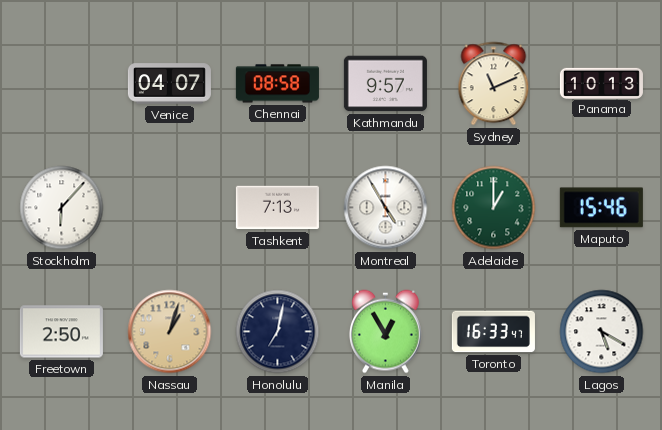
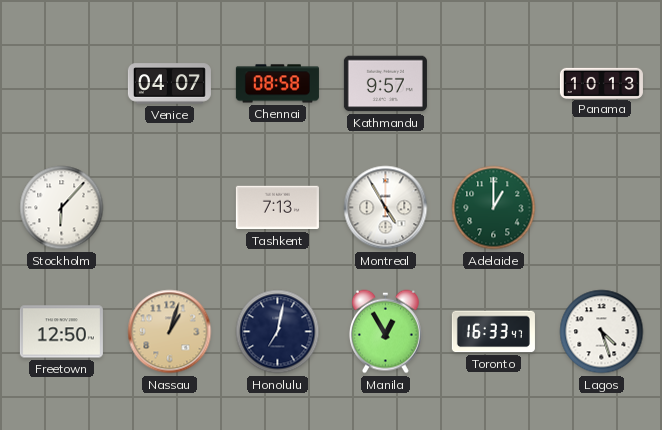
Sydney: 11:11 -> none (494, 84)
Maputo: 15:46 -> none (601, 208)
Freetown: 2:50 -> 12:50 (61, 332)
Lagos: 5:20 -> 4:27 (602, 332)
